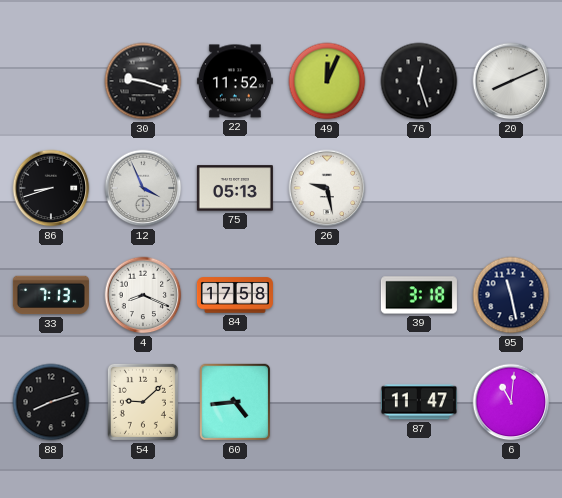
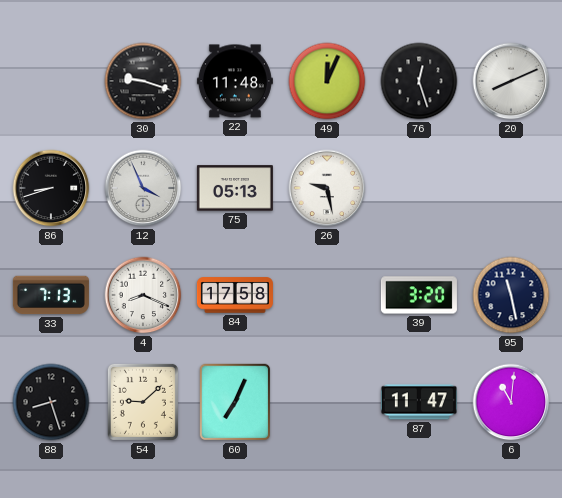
22: 11:52 -> 11:48 (235, 81)
39: 3:18 -> 3:20 (419, 295)
88: 8:12 -> 8:27 (51, 402)
60: 4:44 -> 7:04 (235, 402)
